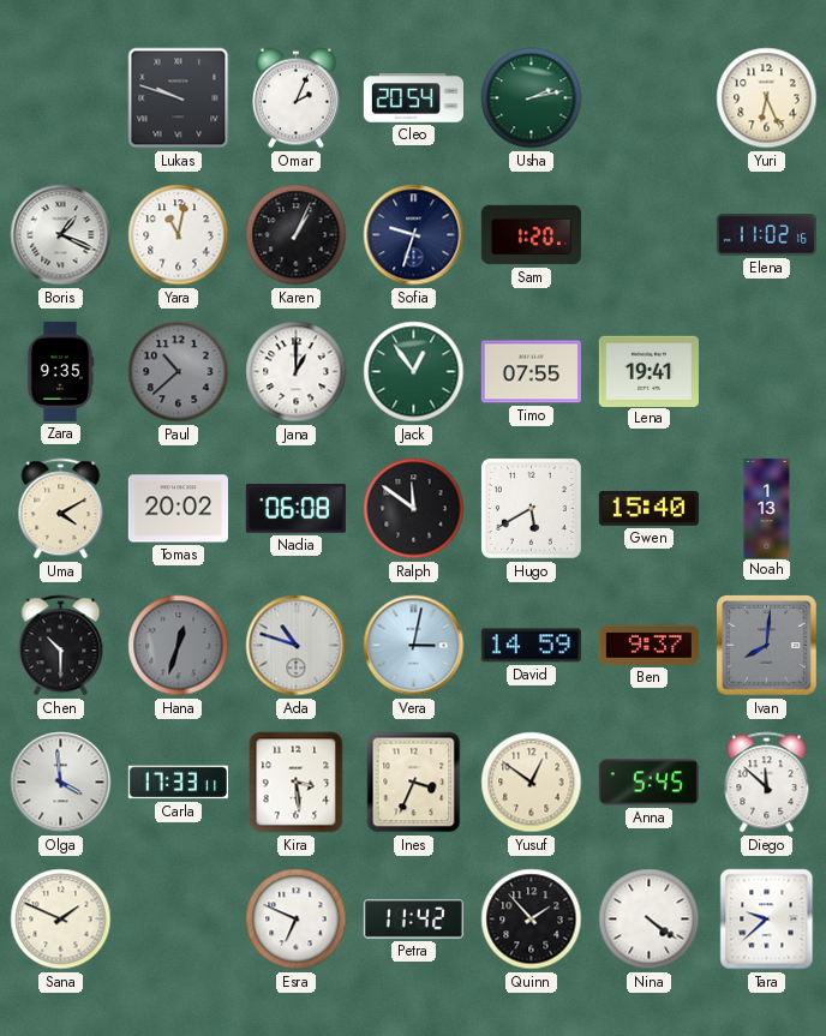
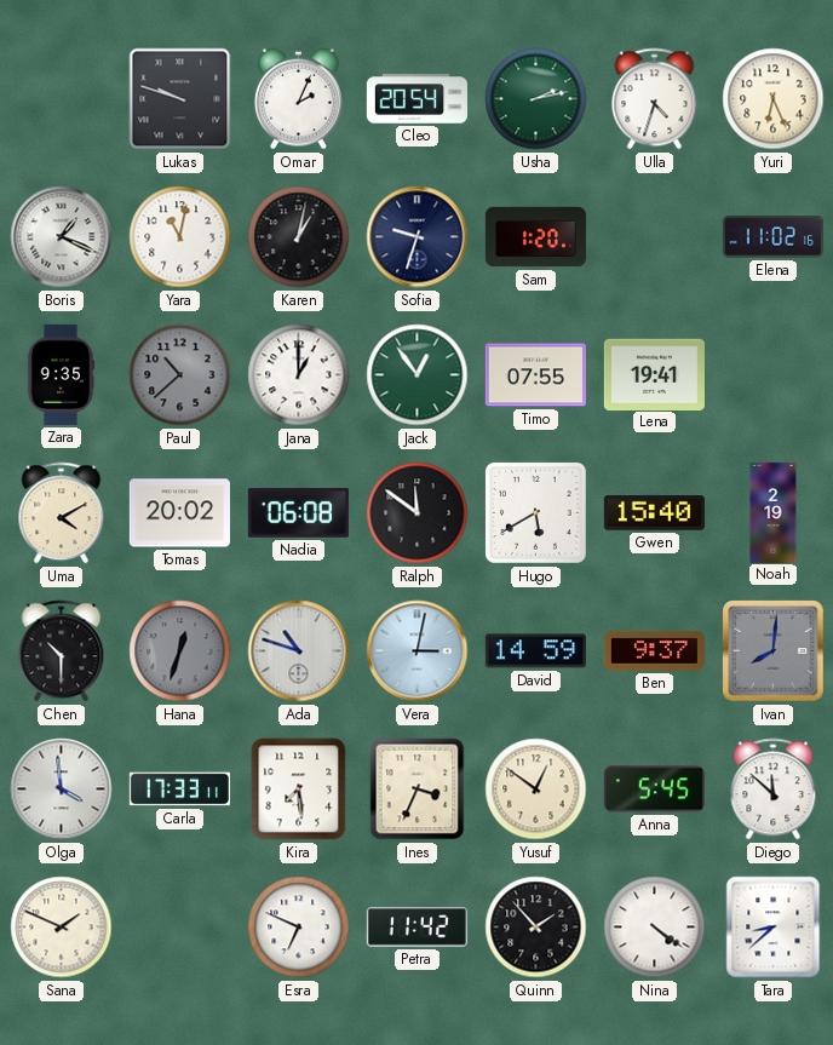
Ulla: none -> 4:33 (655, 99)
Karen: 1:04 -> 1:02 (299, 237)
Noah: 1:13 -> 2:19 (774, 512)
Kira: 3:29 -> 7:29 (299, 790)
Tara: 9:38 -> 8:38 (774, 928)
